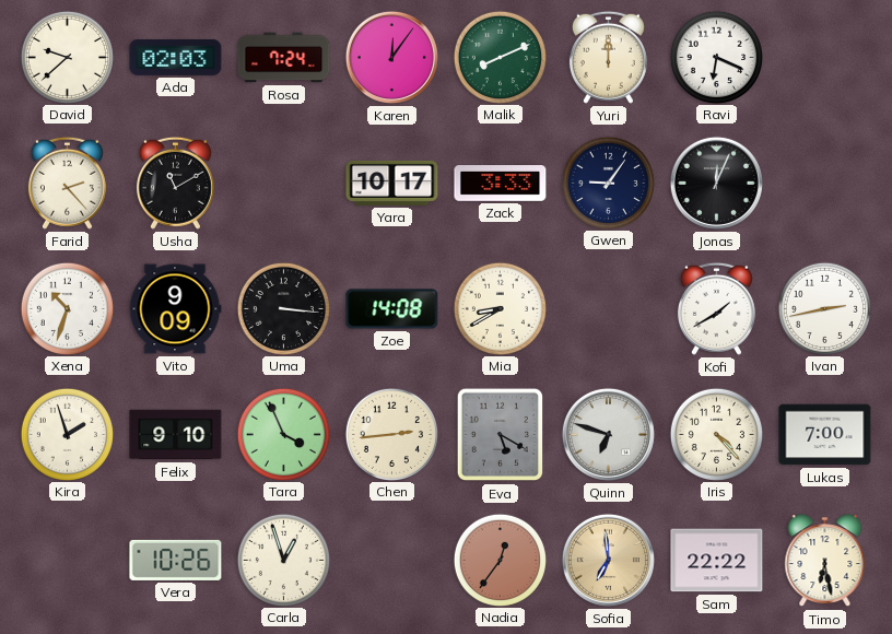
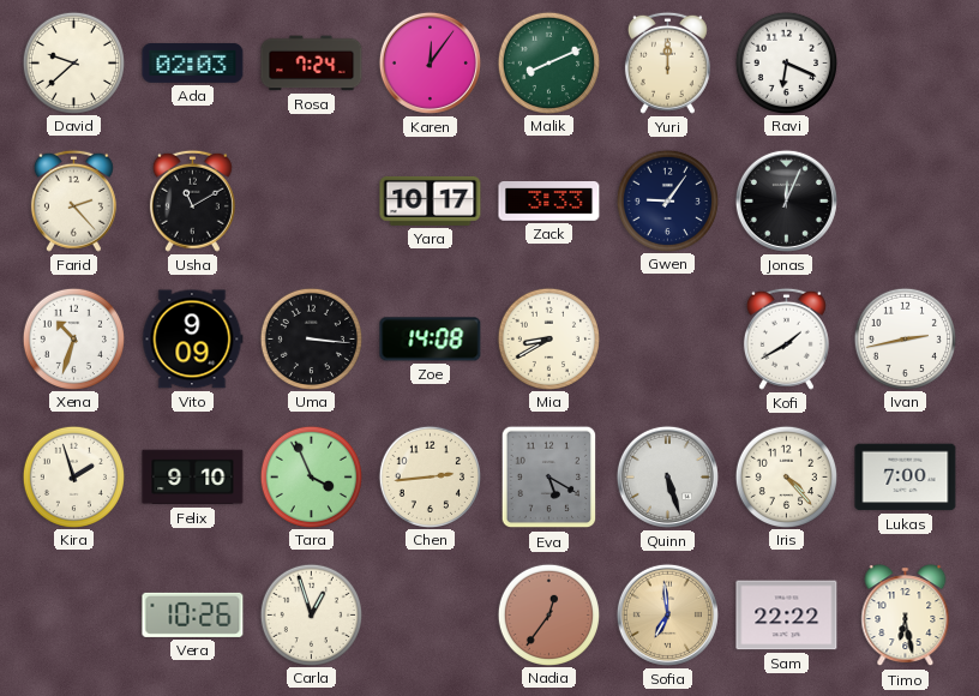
Quinn: 6:48 -> 5:27 (667, 476)
